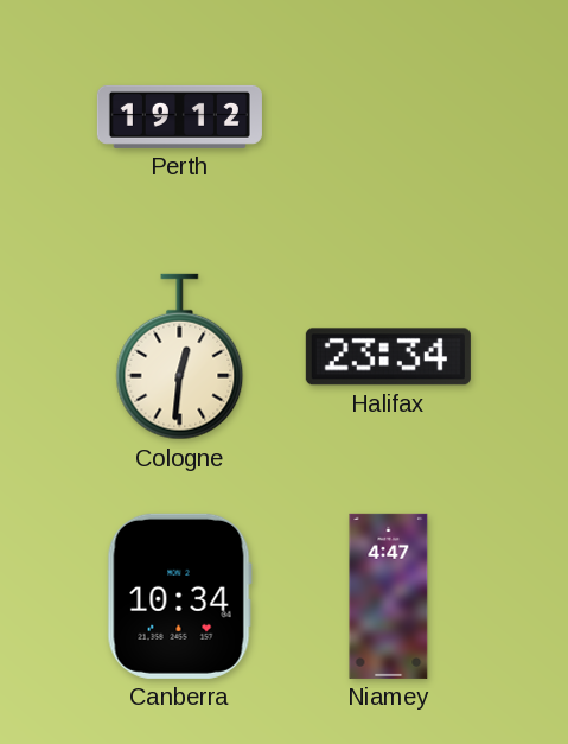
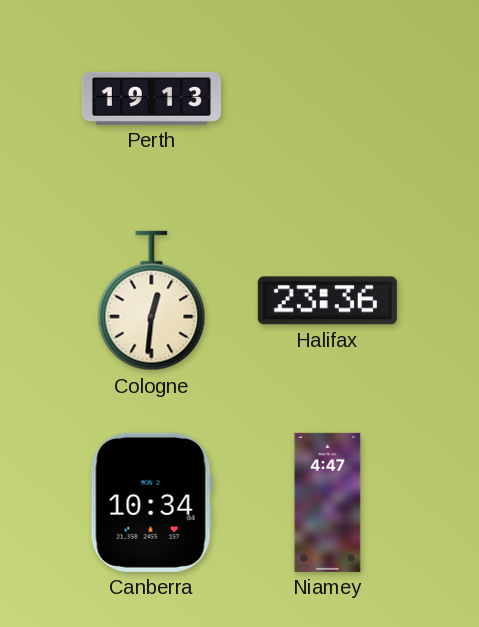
Perth: 19:12 -> 19:13 (151, 98)
Halifax: 23:34 -> 23:36 (327, 301)
